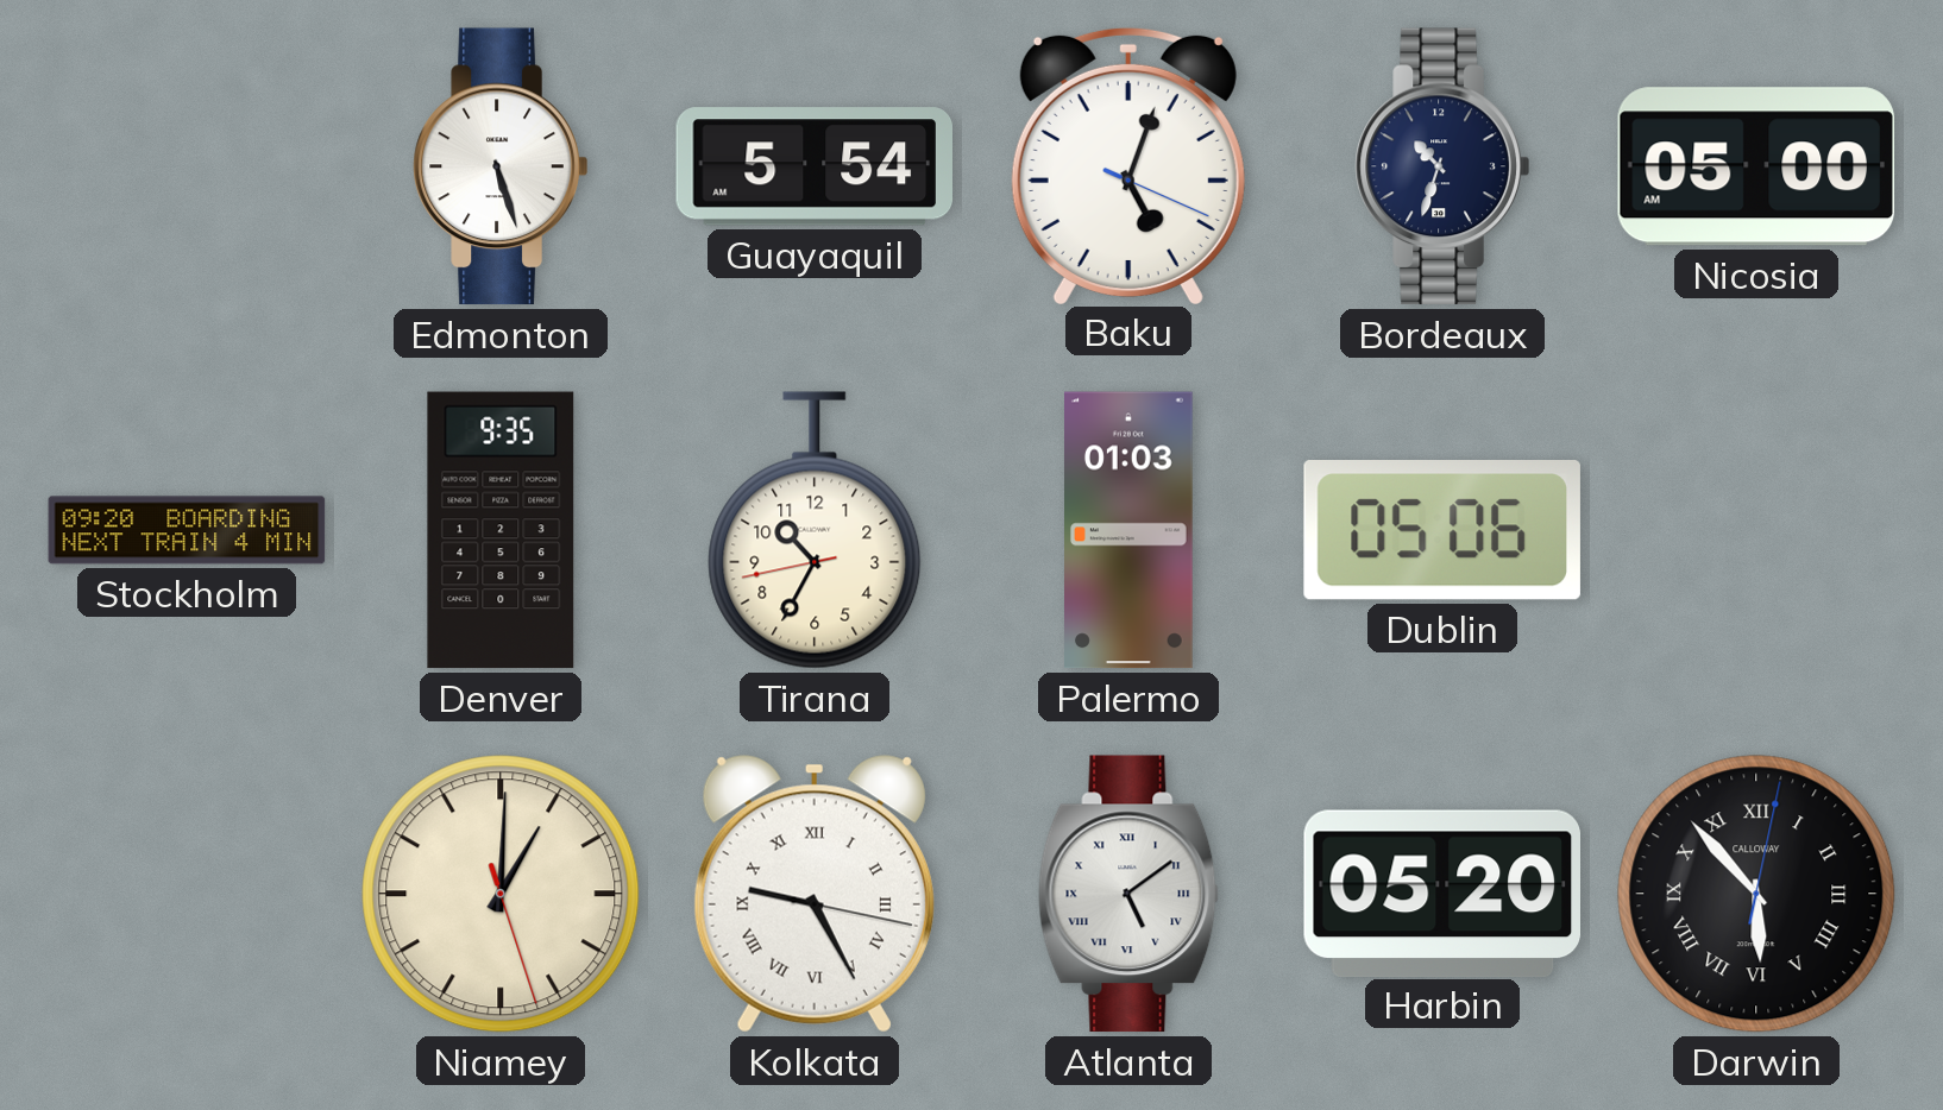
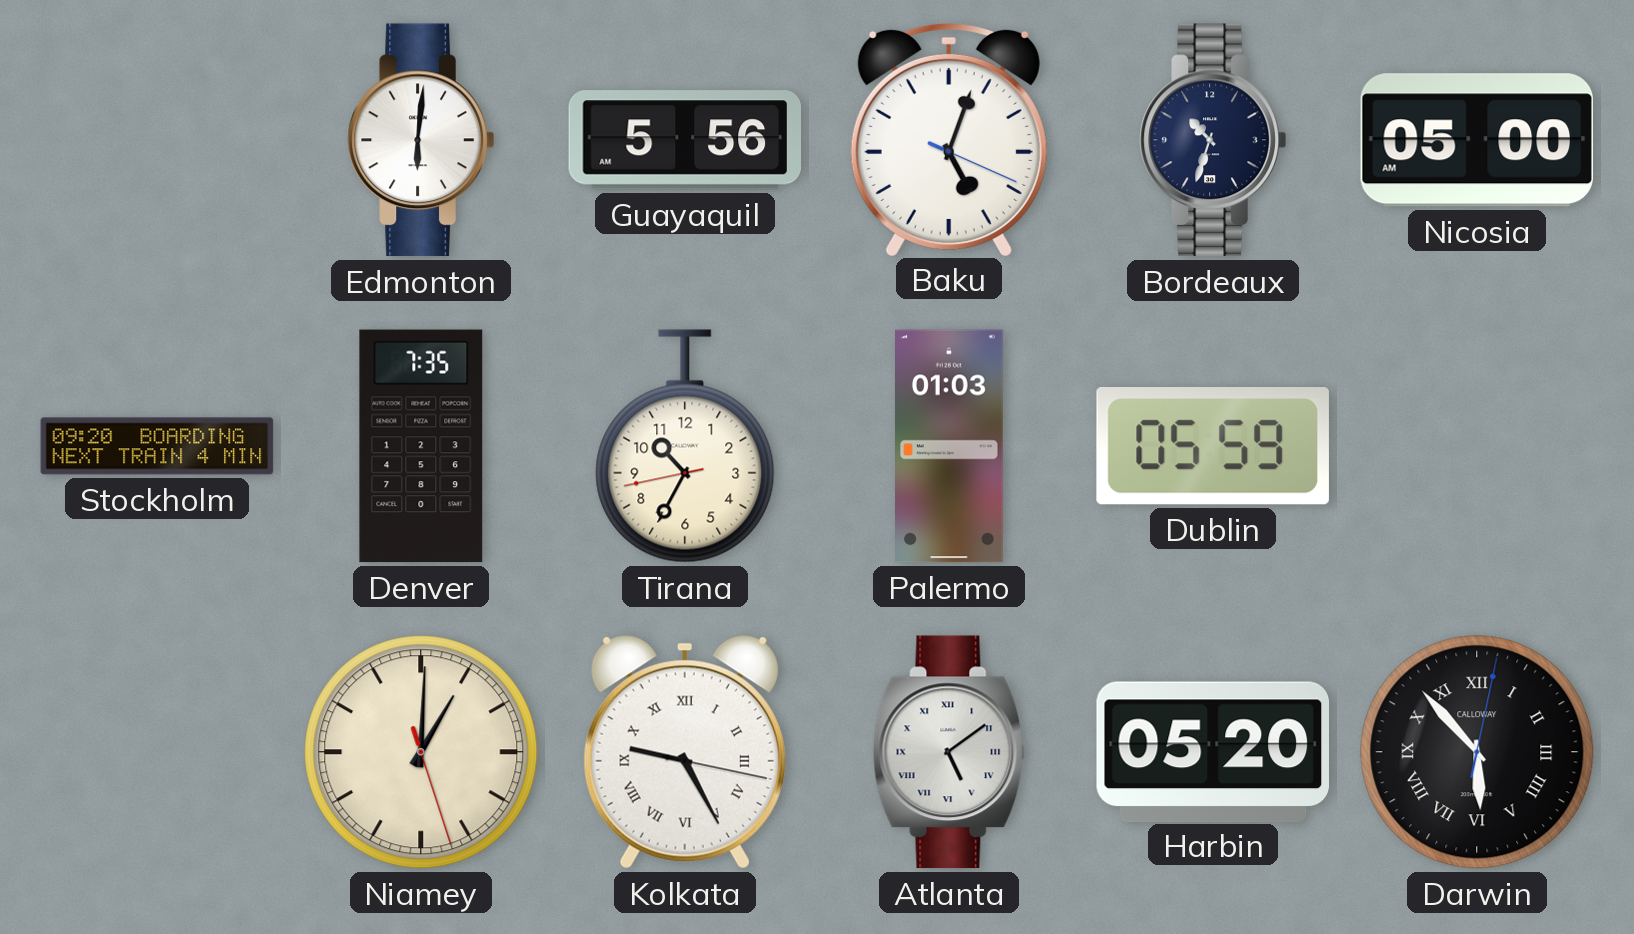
Edmonton: 5:27 -> 6:01 (421, 140)
Guayaquil: 5:54 -> 5:56 (684, 140)
Denver: 9:35 -> 7:35 (421, 446)
Dublin: 05:06 -> 05:59 (1213, 447)
